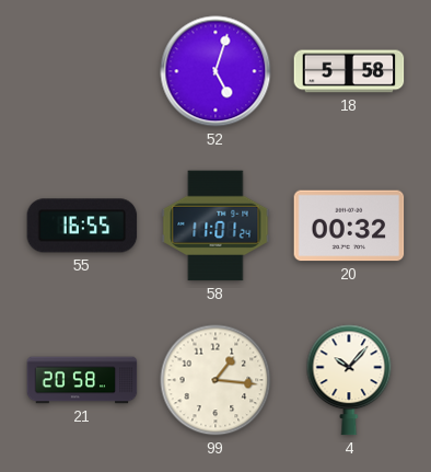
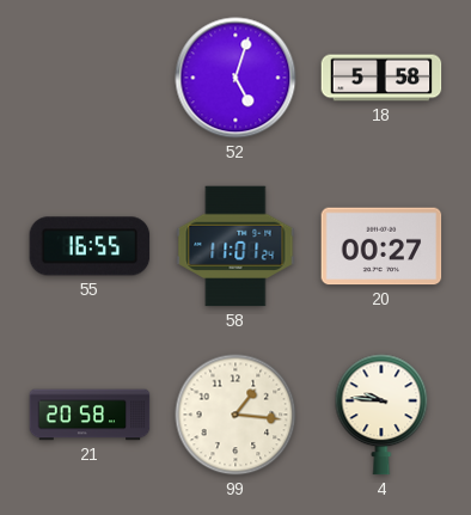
20: 00:32 -> 00:27 (381, 246)
4: 10:07 -> 9:46 (381, 415)
